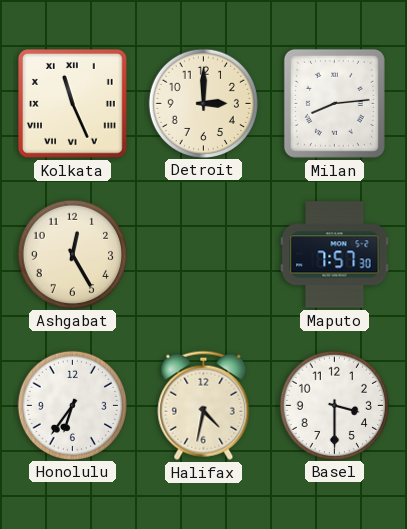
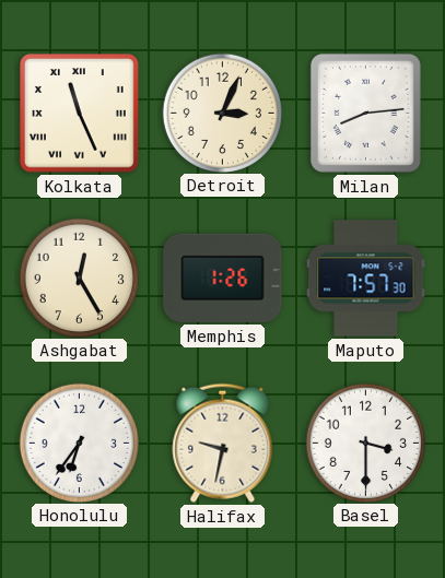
Detroit: 3:00 -> 3:04 (222, 113)
Memphis: none -> 1:26 (223, 278)
Halifax: 4:32 -> 9:32 (223, 443)
